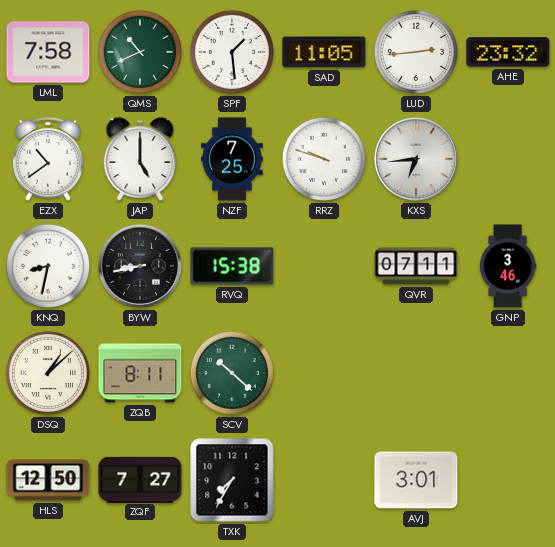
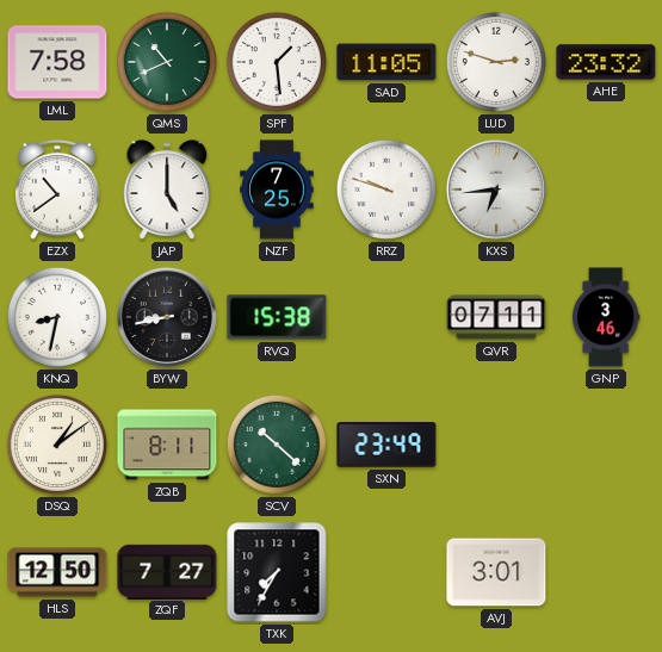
LUD: 2:44 -> 2:48 (496, 62)
DSQ: 1:08 -> 1:09 (57, 445)
SXN: none -> 23:49 (386, 445)
